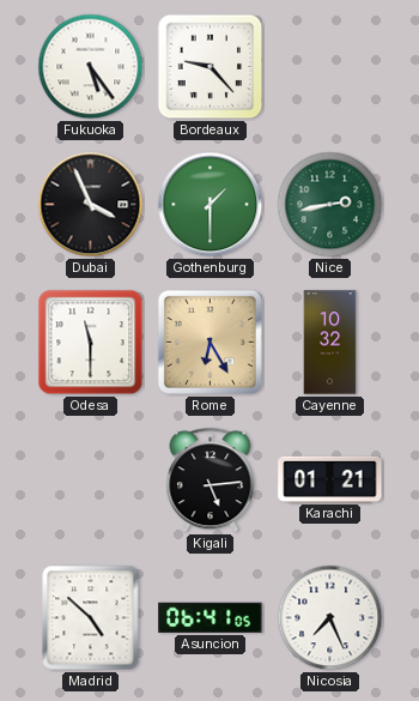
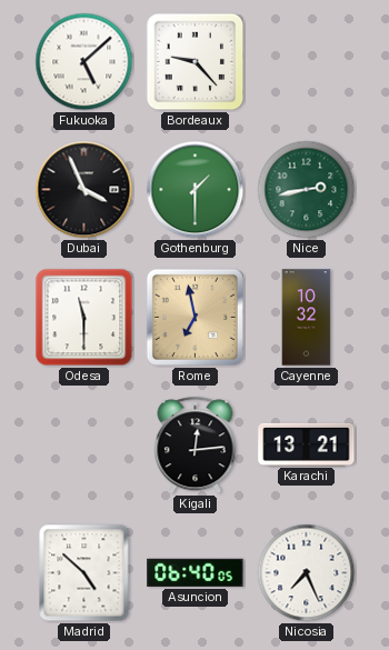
Fukuoka: 5:24 -> 5:08 (84, 62)
Rome: 6:25 -> 6:58 (194, 317)
Kigali: 5:14 -> 12:14 (196, 446)
Karachi: 01:21 -> 13:21 (307, 444)
Asuncion: 06:41 -> 06:40 (196, 572)
